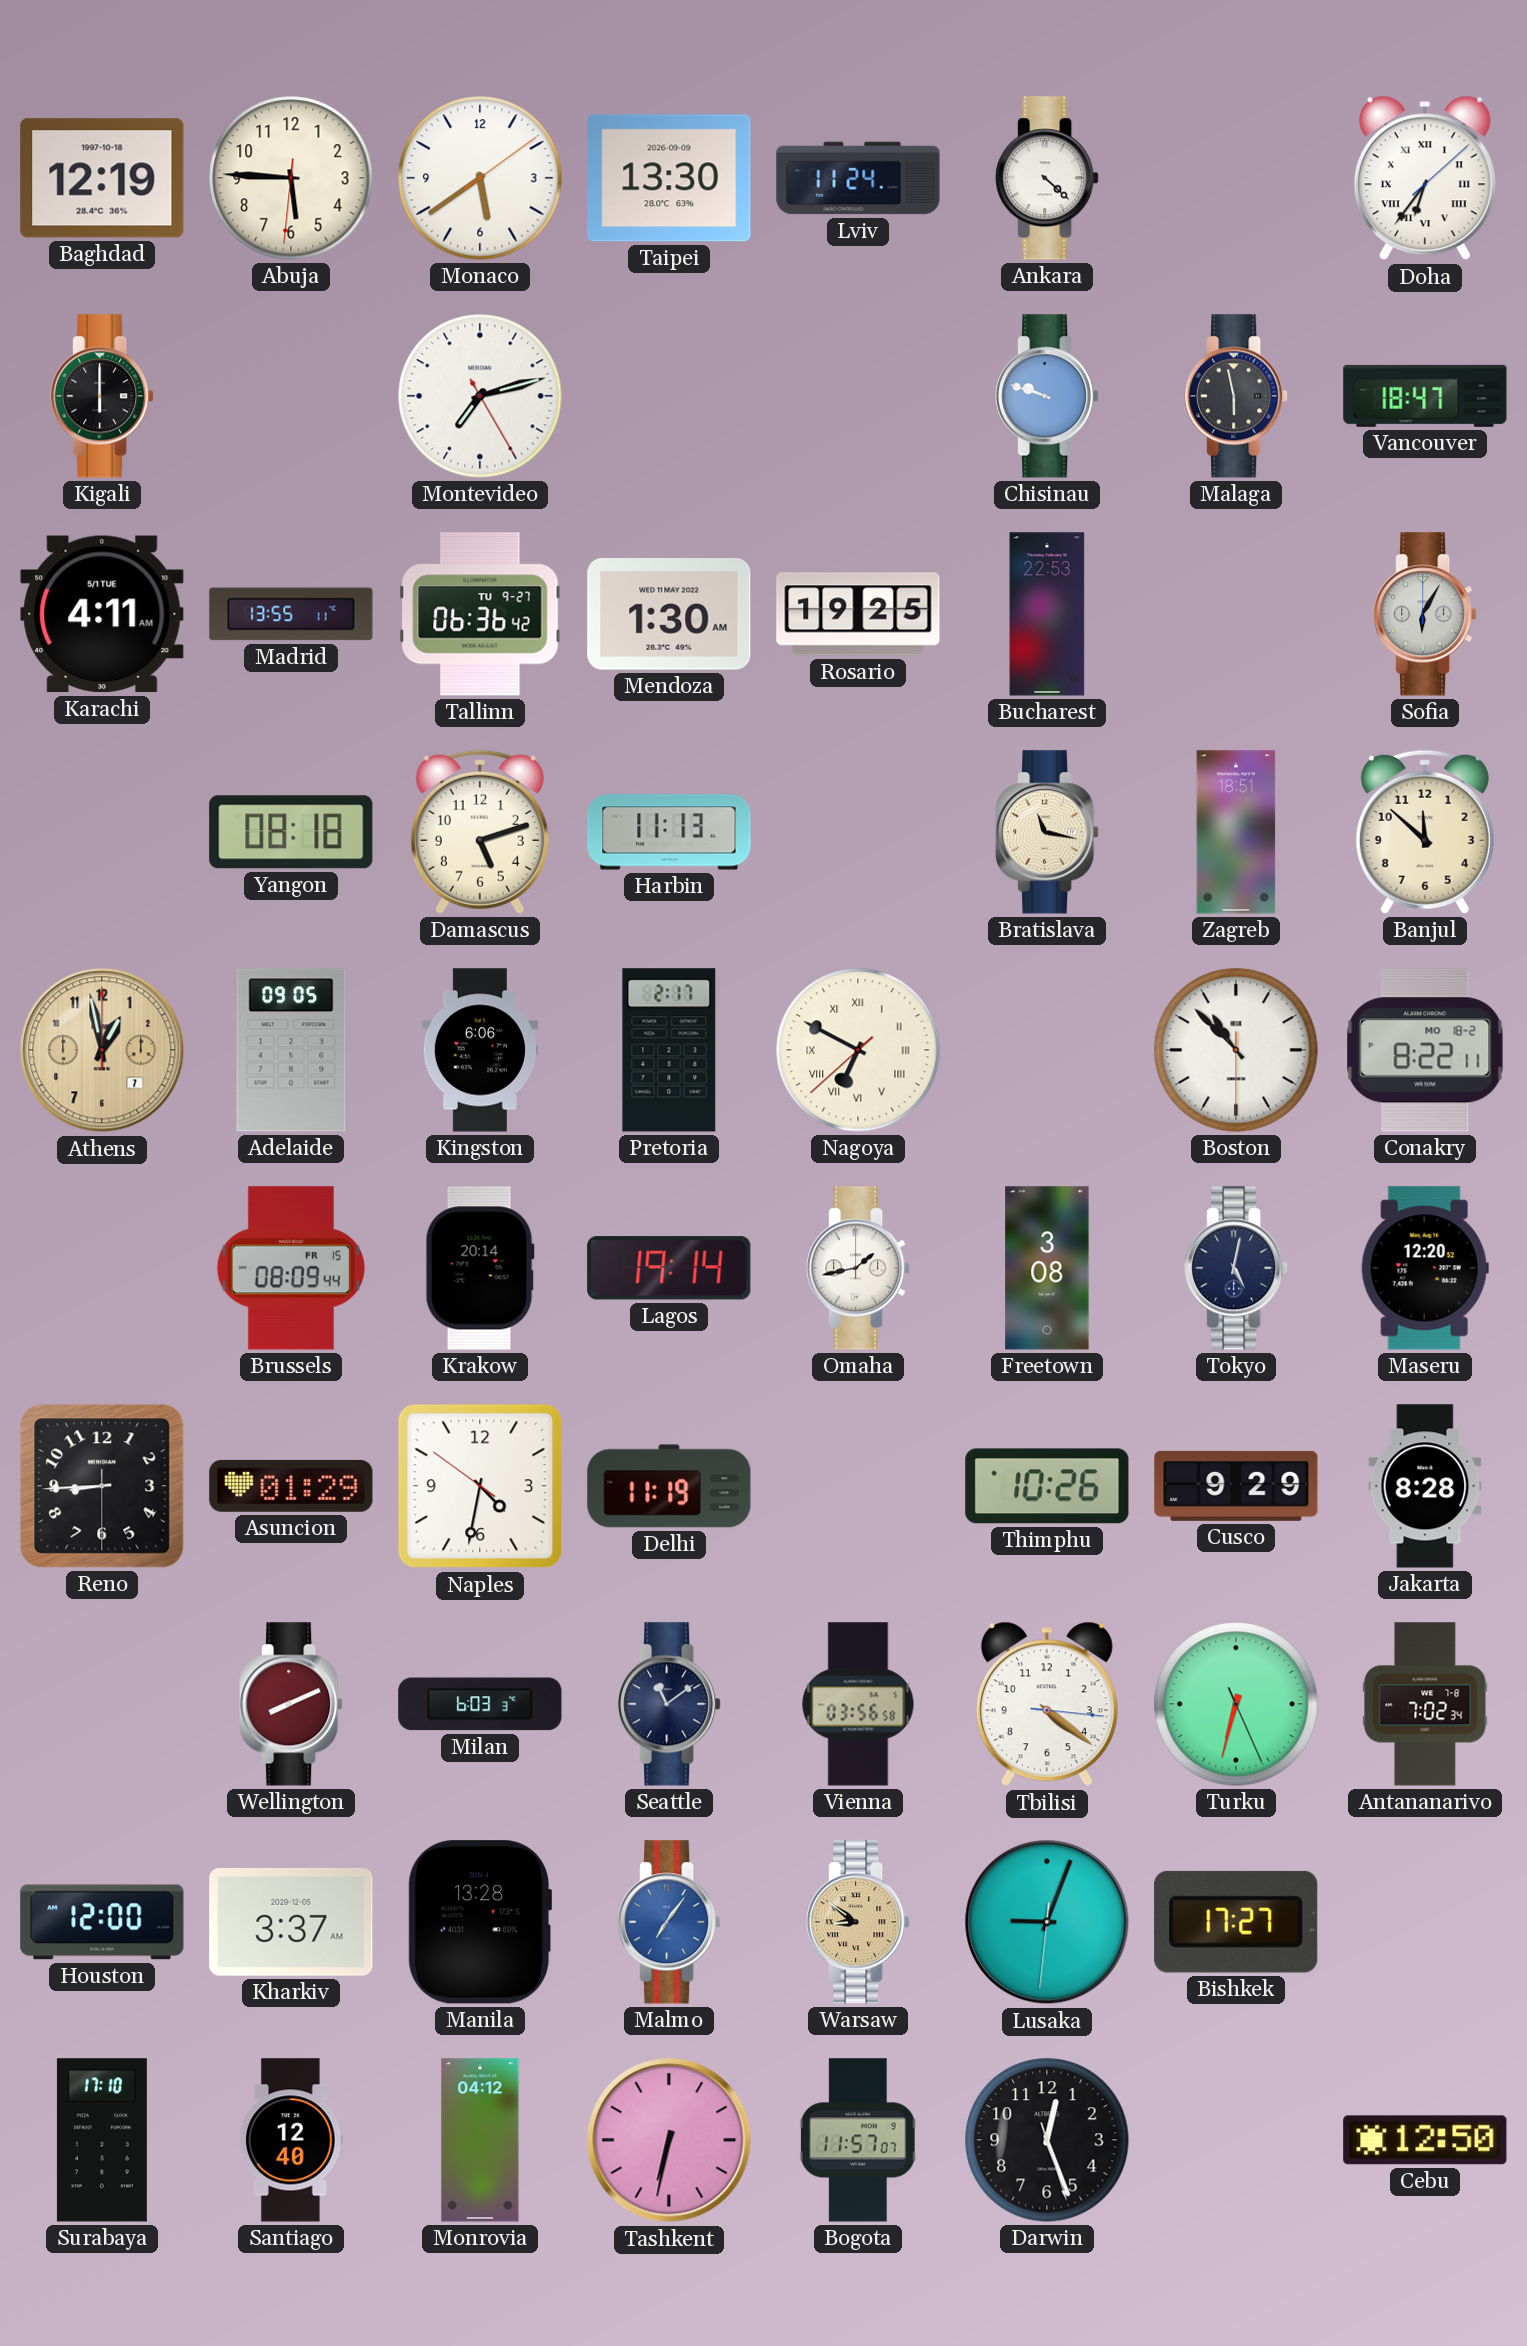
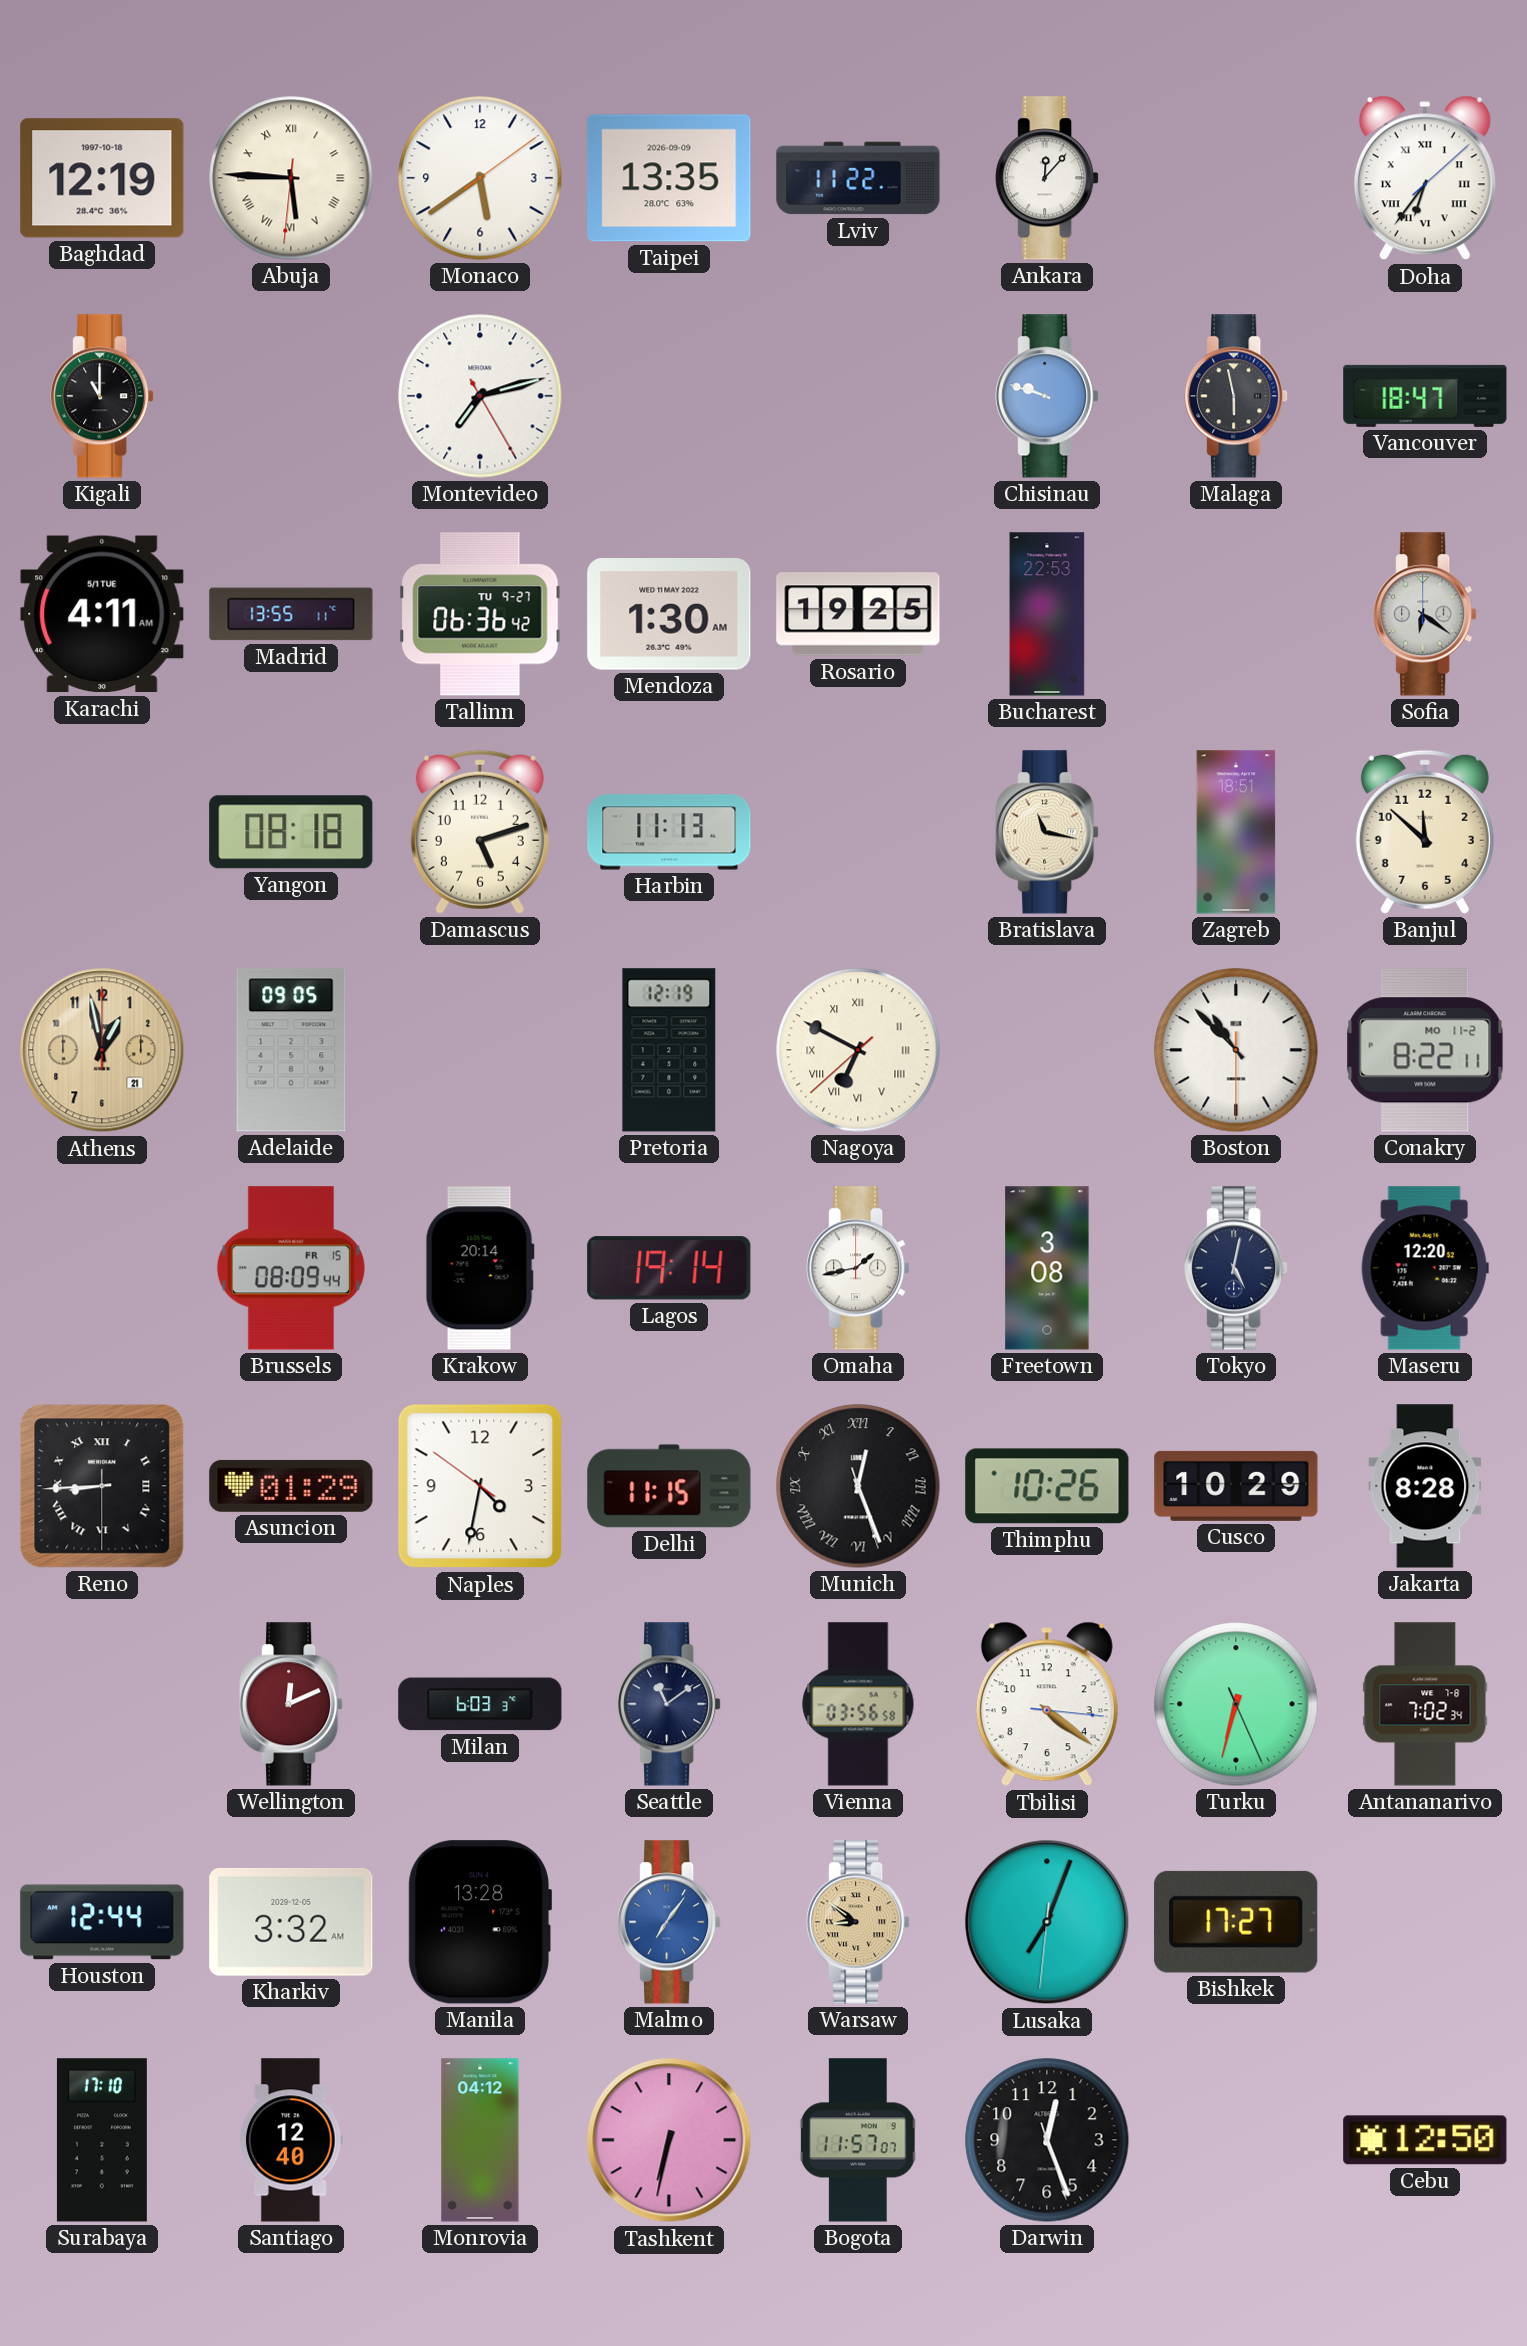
Abuja numerals: Arabic -> Roman (291, 178)
Taipei: 13:30 -> 13:35 (669, 178)
Lviv: 11:24 -> 11:22 (858, 178)
Ankara: 4:22 -> 12:07 (1047, 178)
Kigali: 6:00 -> 11:00 (102, 396)
Sofia: 6:05 -> 6:21 (1425, 614)
Athens date: 7 -> 21 (102, 1050)
Kingston: 6:06 -> none (480, 1050)
Pretoria: 2:17 -> 12:19 (669, 1050)
Conakry date: MO 18-2 -> MO 11-2 (1425, 1050)
Reno numerals: Arabic -> Roman (102, 1486)
Delhi: 11:19 -> 11:15 (669, 1486)
Munich: none -> 12:26 (858, 1486)
Cusco: 9:29 -> 10:29 (1236, 1486)
Wellington: 8:11 -> 12:11 (291, 1704)
Houston: 12:00 -> 12:44 (102, 1922)
Kharkiv: 3:37 -> 3:32 (291, 1922)
Lusaka: 9:03 -> 7:03 (1047, 1922)
